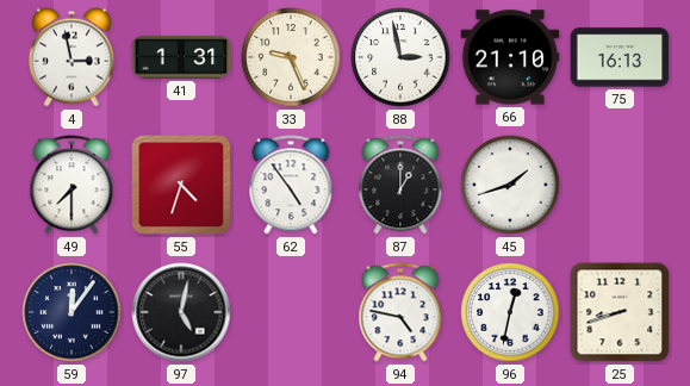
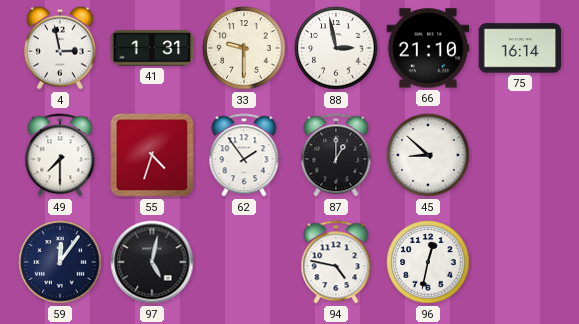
33: 9:26 -> 9:30 (244, 48)
75: 16:13 -> 16:14 (520, 48)
62: 4:54 -> 1:54 (244, 155)
45: 1:42 -> 8:52 (428, 155)
25: 8:42 -> none (620, 312)
